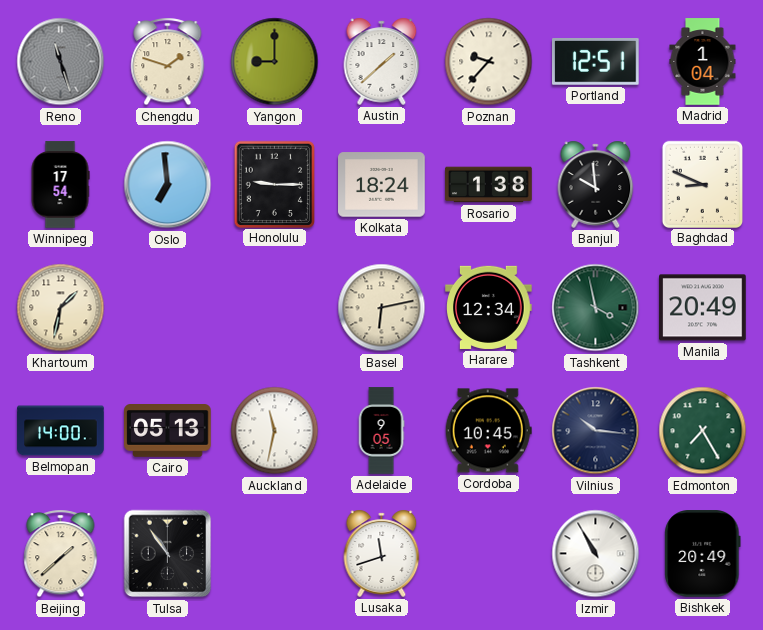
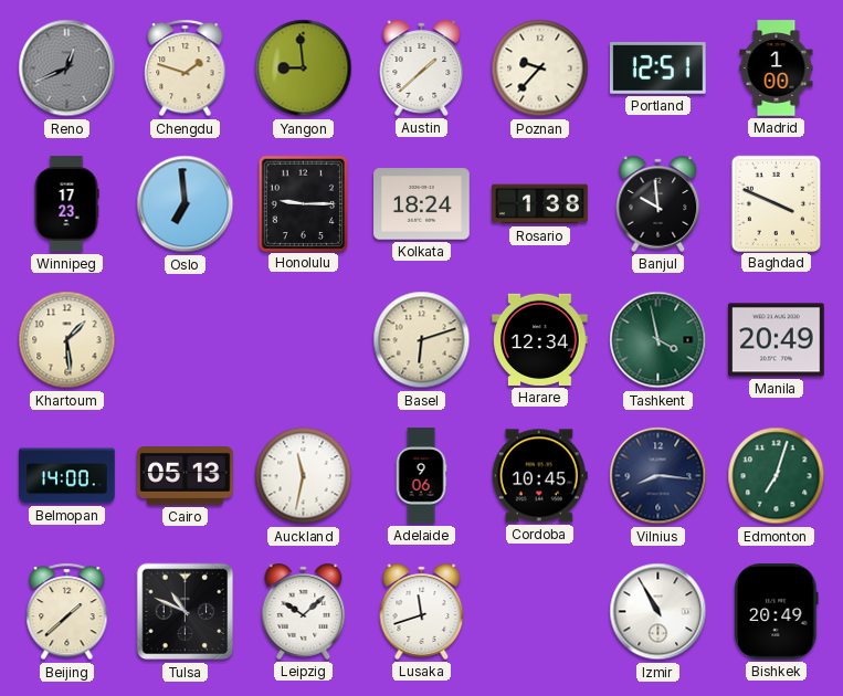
Reno: 11:27 -> 12:41 (67, 68)
Yangon: 9:00 -> 8:59 (304, 68)
Madrid: 1:04 -> 1:00 (777, 68)
Winnipeg: 17:54 -> 17:23 (66, 204)
Baghdad: 8:49 -> 3:49 (776, 203)
Khartoum: 1:32 -> 1:29 (67, 340)
Basel: 6:13 -> 6:12 (422, 340)
Adelaide: 9:05 -> 9:06 (421, 476)
Vilnius: 10:16 -> 8:16 (658, 476)
Edmonton: 7:25 -> 7:03 (777, 476)
Tulsa: 10:54 -> 10:49 (186, 612)
Leipzig: none -> 10:08 (304, 611)
